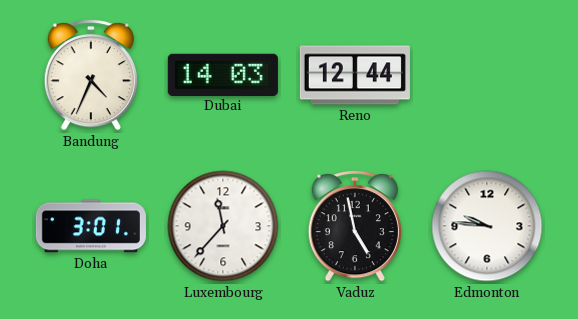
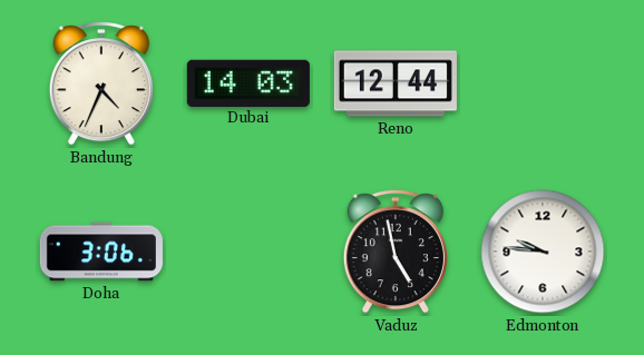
Doha: 3:01 -> 3:06 (101, 252)
Luxembourg: 11:37 -> none (223, 226)
